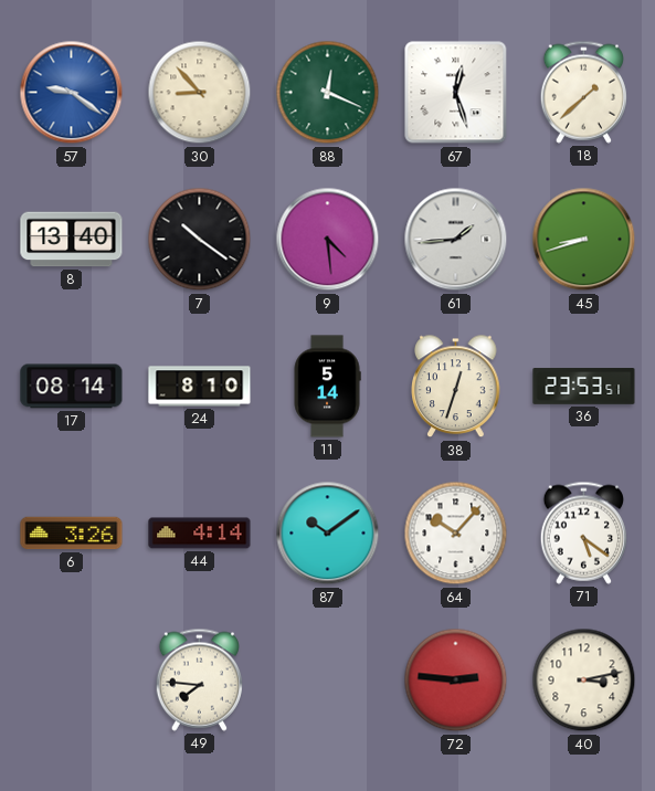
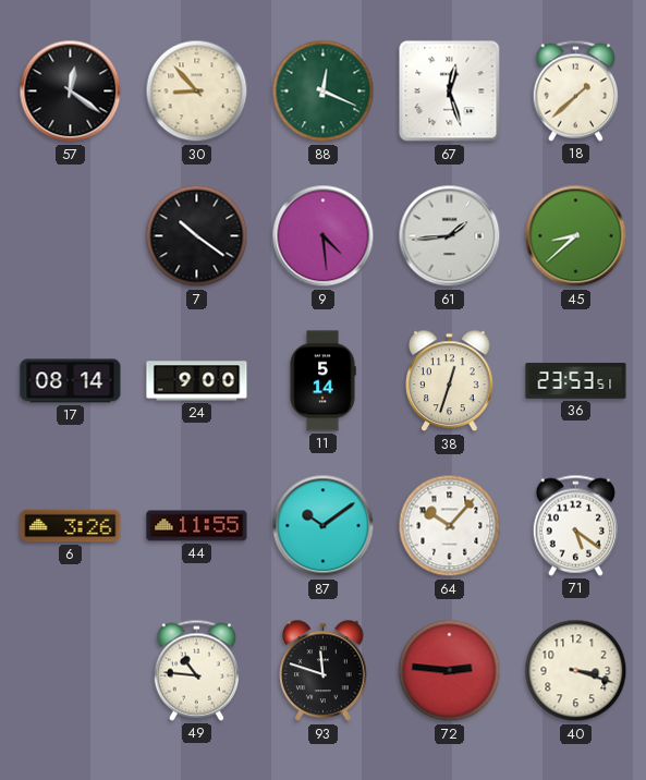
57: 9:21 -> 12:21 (71, 92)
57 dial: blue -> black (71, 92)
8: 13:40 -> none (72, 240)
45: 8:42 -> 8:38 (576, 236)
24: 8:10 -> 9:00 (197, 381)
44: 4:14 -> 11:55 (197, 526)
49: 7:46 -> 10:46 (196, 670)
93: none -> 11:48 (324, 671)
40: 3:13 -> 3:18 (576, 671)
